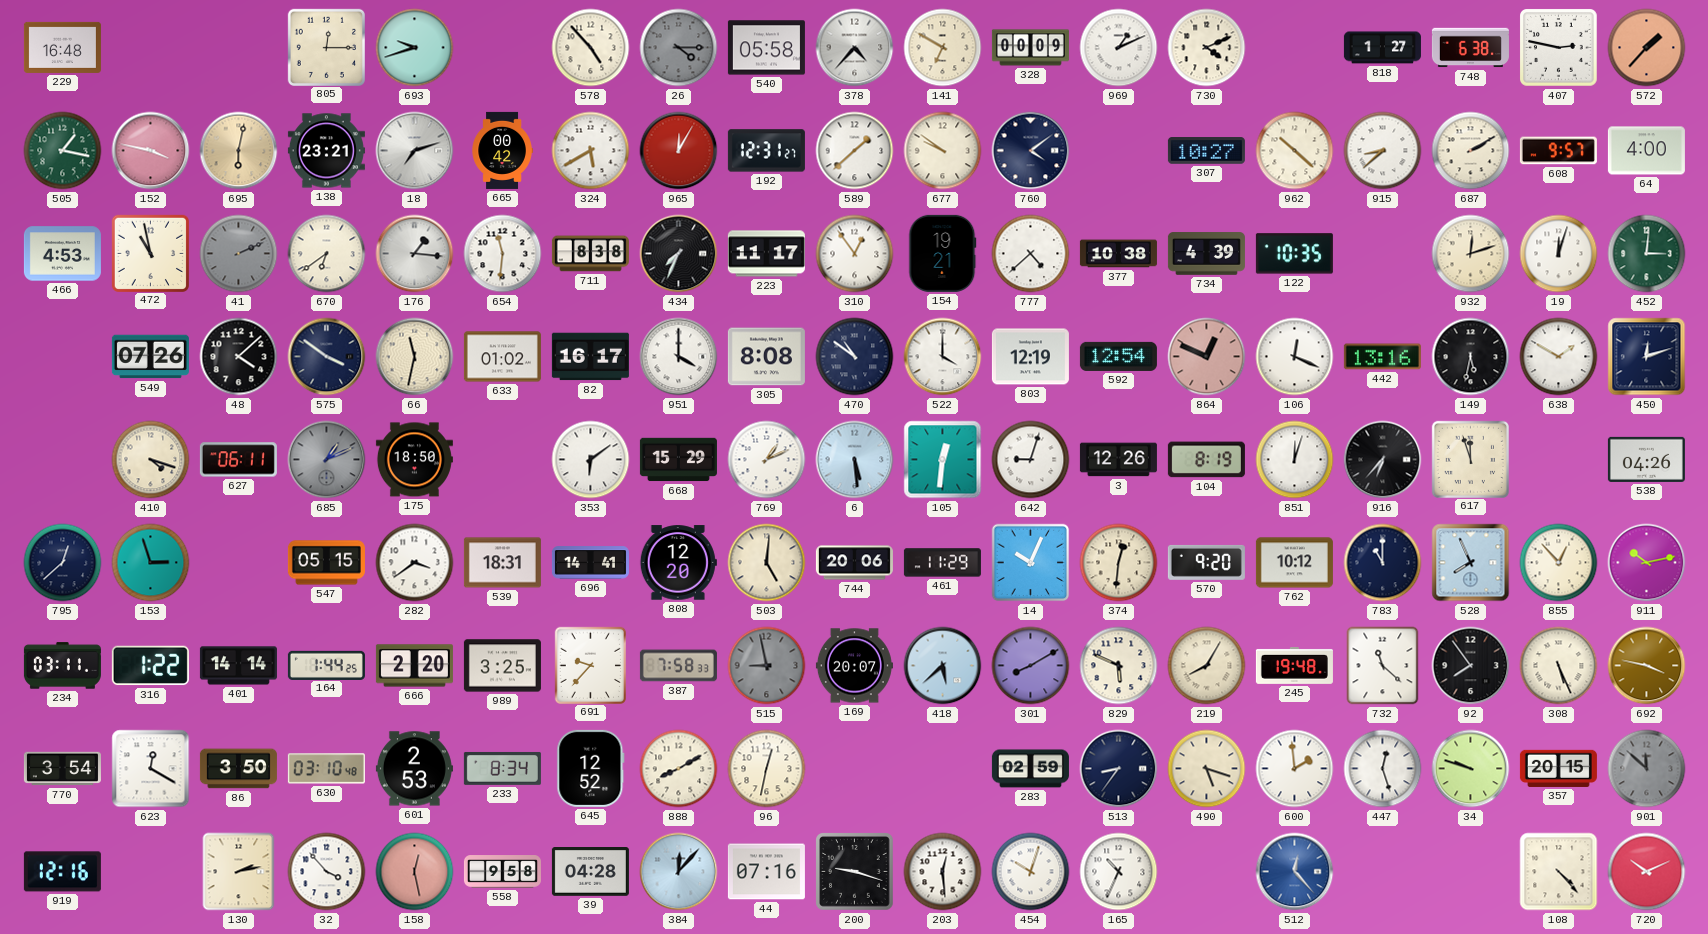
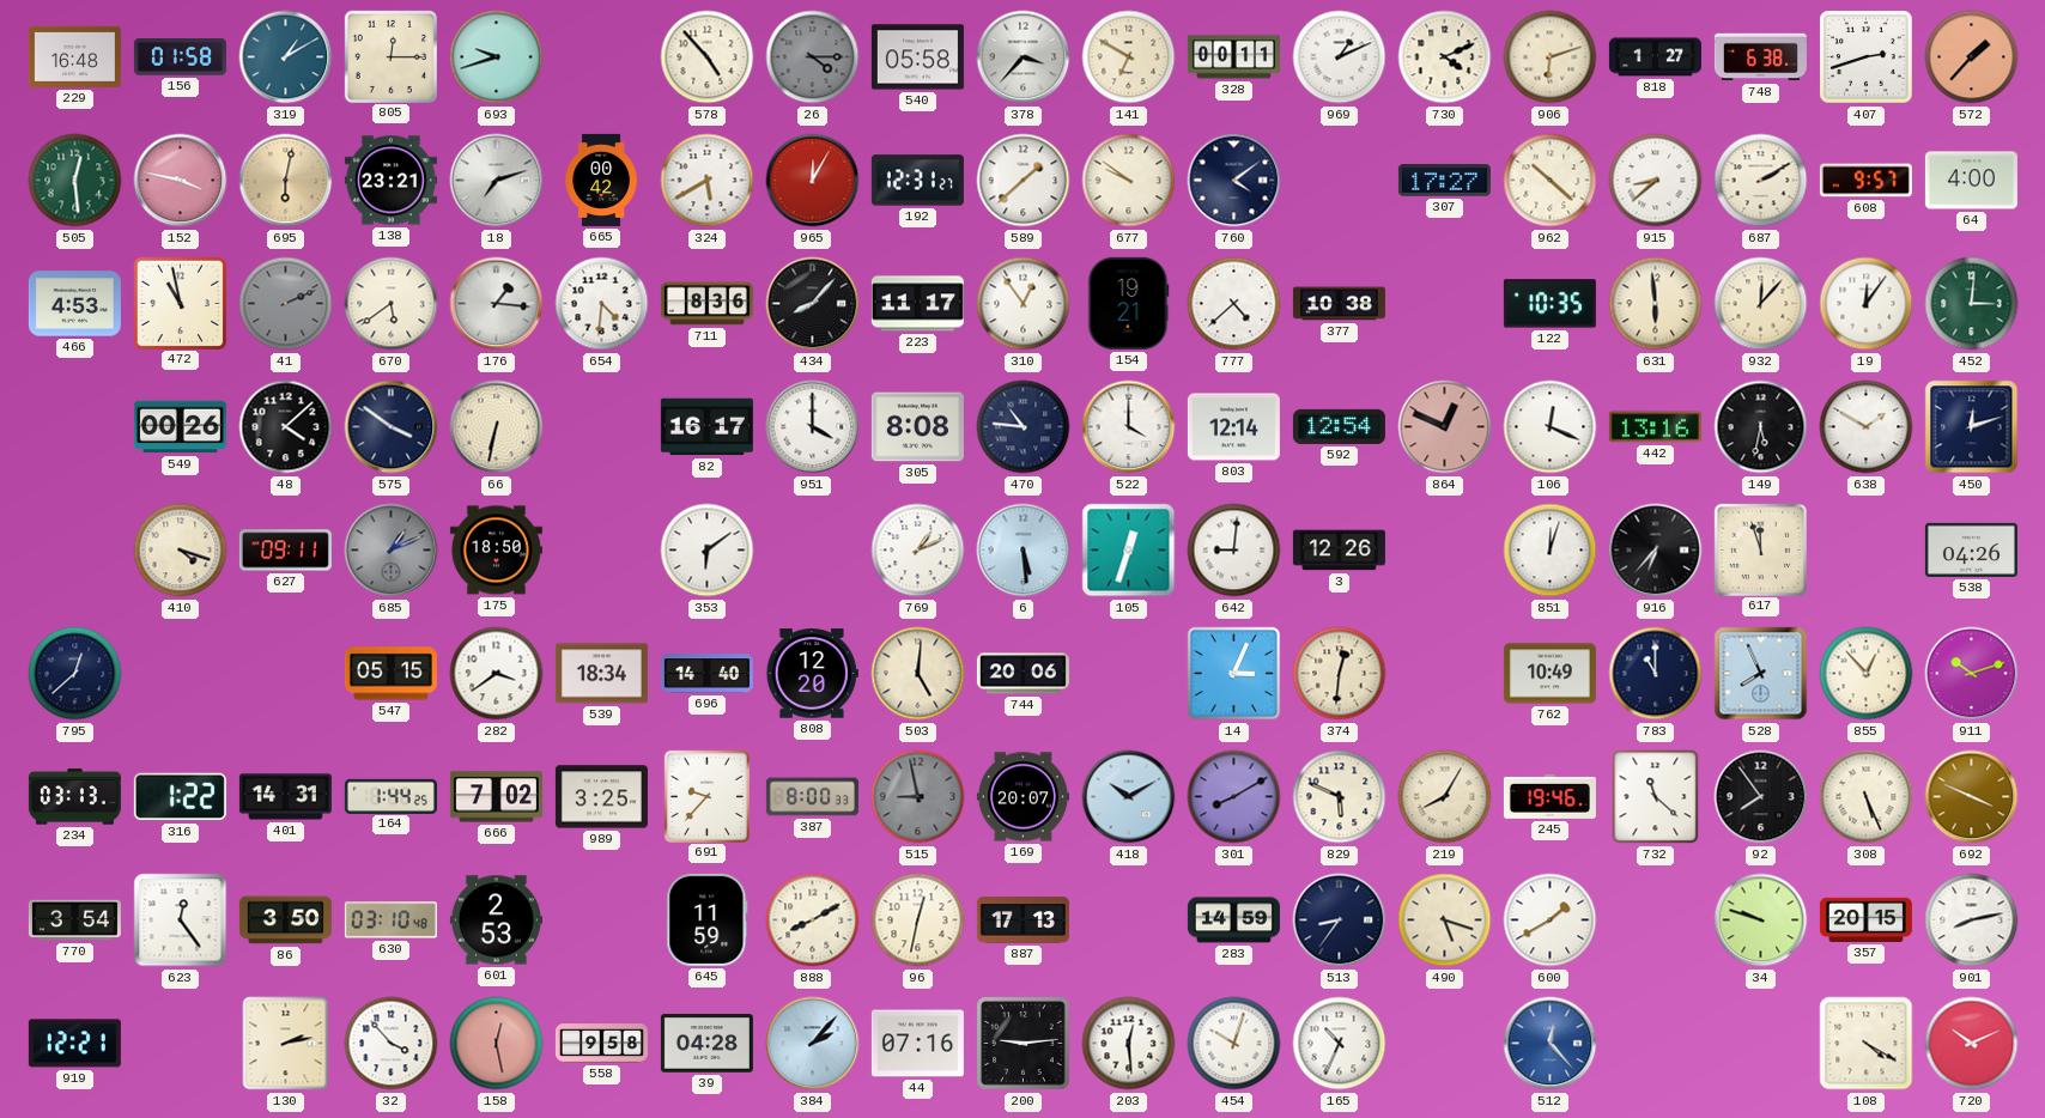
156: none -> 01:58 (180, 57)
319: none -> 1:10 (286, 57)
378: 4:37 -> 3:37 (1024, 57)
328: 00:09 -> 00:11 (1233, 57)
906: none -> 6:12 (1551, 57)
407: 2:47 -> 2:42 (1867, 57)
505: 1:17 -> 12:29 (75, 181)
307: 10:27 -> 17:27 (1444, 181)
670: 6:39 -> 5:39 (392, 304)
654: 11:31 -> 4:31 (602, 304)
711: 8:38 -> 8:36 (706, 304)
434: 7:34 -> 8:07 (813, 304)
734: 4:39 -> none (1206, 254)
631: none -> 5:59 (1656, 304)
932: 12:12 -> 12:07 (1761, 304)
19: 12:03 -> 12:06 (1867, 304)
549: 07:26 -> 00:26 (180, 427)
66: 11:32 -> 6:32 (497, 427)
633: 01:02 -> none (502, 357)
470: 10:51 -> 10:46 (1024, 427)
803: 12:19 -> 12:14 (1233, 427)
627: 06:11 -> 09:11 (285, 551)
668: 15:29 -> none (678, 460)
105: 12:31 -> 12:33 (1129, 551)
642: 9:03 -> 9:01 (1234, 551)
104: 8:19 -> none (1206, 460)
153: 2:57 -> none (151, 563)
539: 18:31 -> 18:34 (601, 674)
696: 14:41 -> 14:40 (706, 674)
461: 11:29 -> none (942, 563)
14: 10:04 -> 3:04 (1234, 674)
570: 9:20 -> none (1206, 562)
762: 10:12 -> 10:49 (1549, 674)
911: 10:13 -> 10:12 (1972, 674)
234: 03:11 -> 03:13 (74, 797)
401: 14:14 -> 14:31 (285, 797)
666: 2:20 -> 7:02 (496, 797)
387: 7:58 -> 8:00 (812, 797)
418: 5:38 -> 10:10 (1129, 797)
245: 19:48 -> 19:46 (1549, 796)
692: 3:47 -> 3:49 (1972, 797)
623: 12:20 -> 12:24 (181, 920)
233: 8:34 -> none (502, 768)
645: 12:52 -> 11:59 (708, 919)
887: none -> 17:13 (1022, 920)
283: 02:59 -> 14:59 (1233, 920)
600: 1:59 -> 1:40 (1551, 920)
447: 12:27 -> none (1383, 769)
901: 11:52 -> 8:13 (1972, 920)
901 dial: grey -> white (1972, 920)
919: 12:16 -> 12:21 (74, 1044)
384: 12:07 -> 2:07 (813, 1044)
200: 9:18 -> 9:14 (1024, 1044)
108: 4:23 -> 4:20 (1867, 1044)
